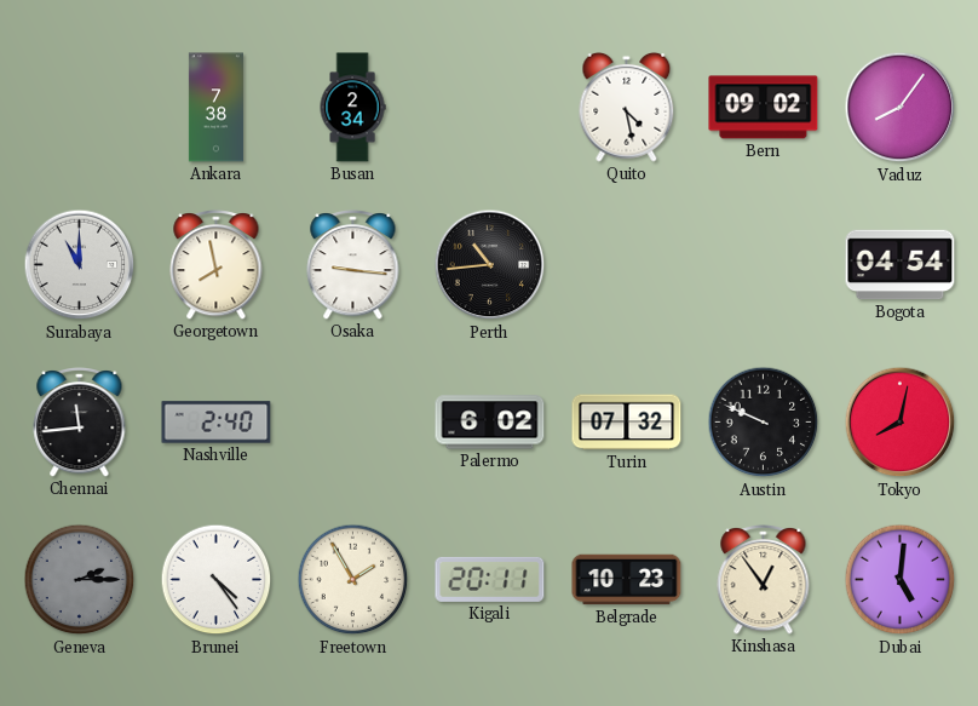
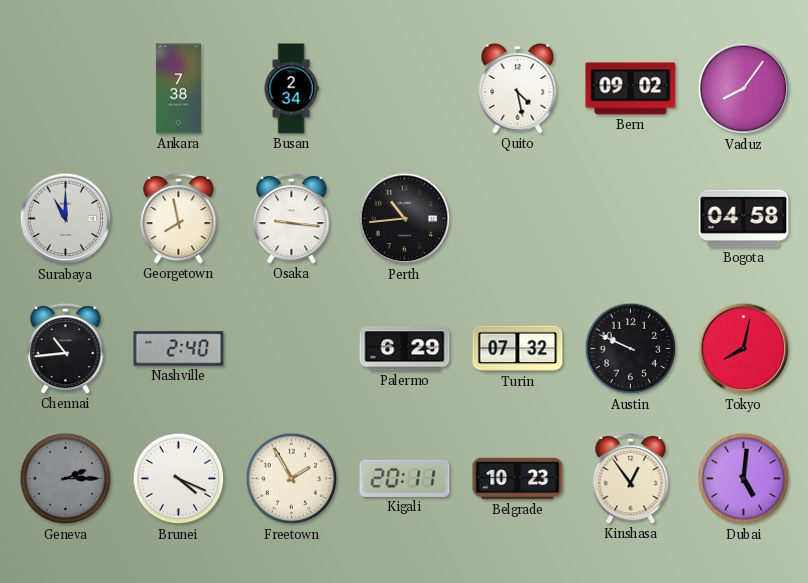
Bogota: 04:54 -> 04:58 (744, 219)
Chennai: 11:44 -> 10:44 (66, 349)
Palermo: 6:02 -> 6:29 (405, 349)
Brunei: 4:24 -> 4:19 (179, 479)
